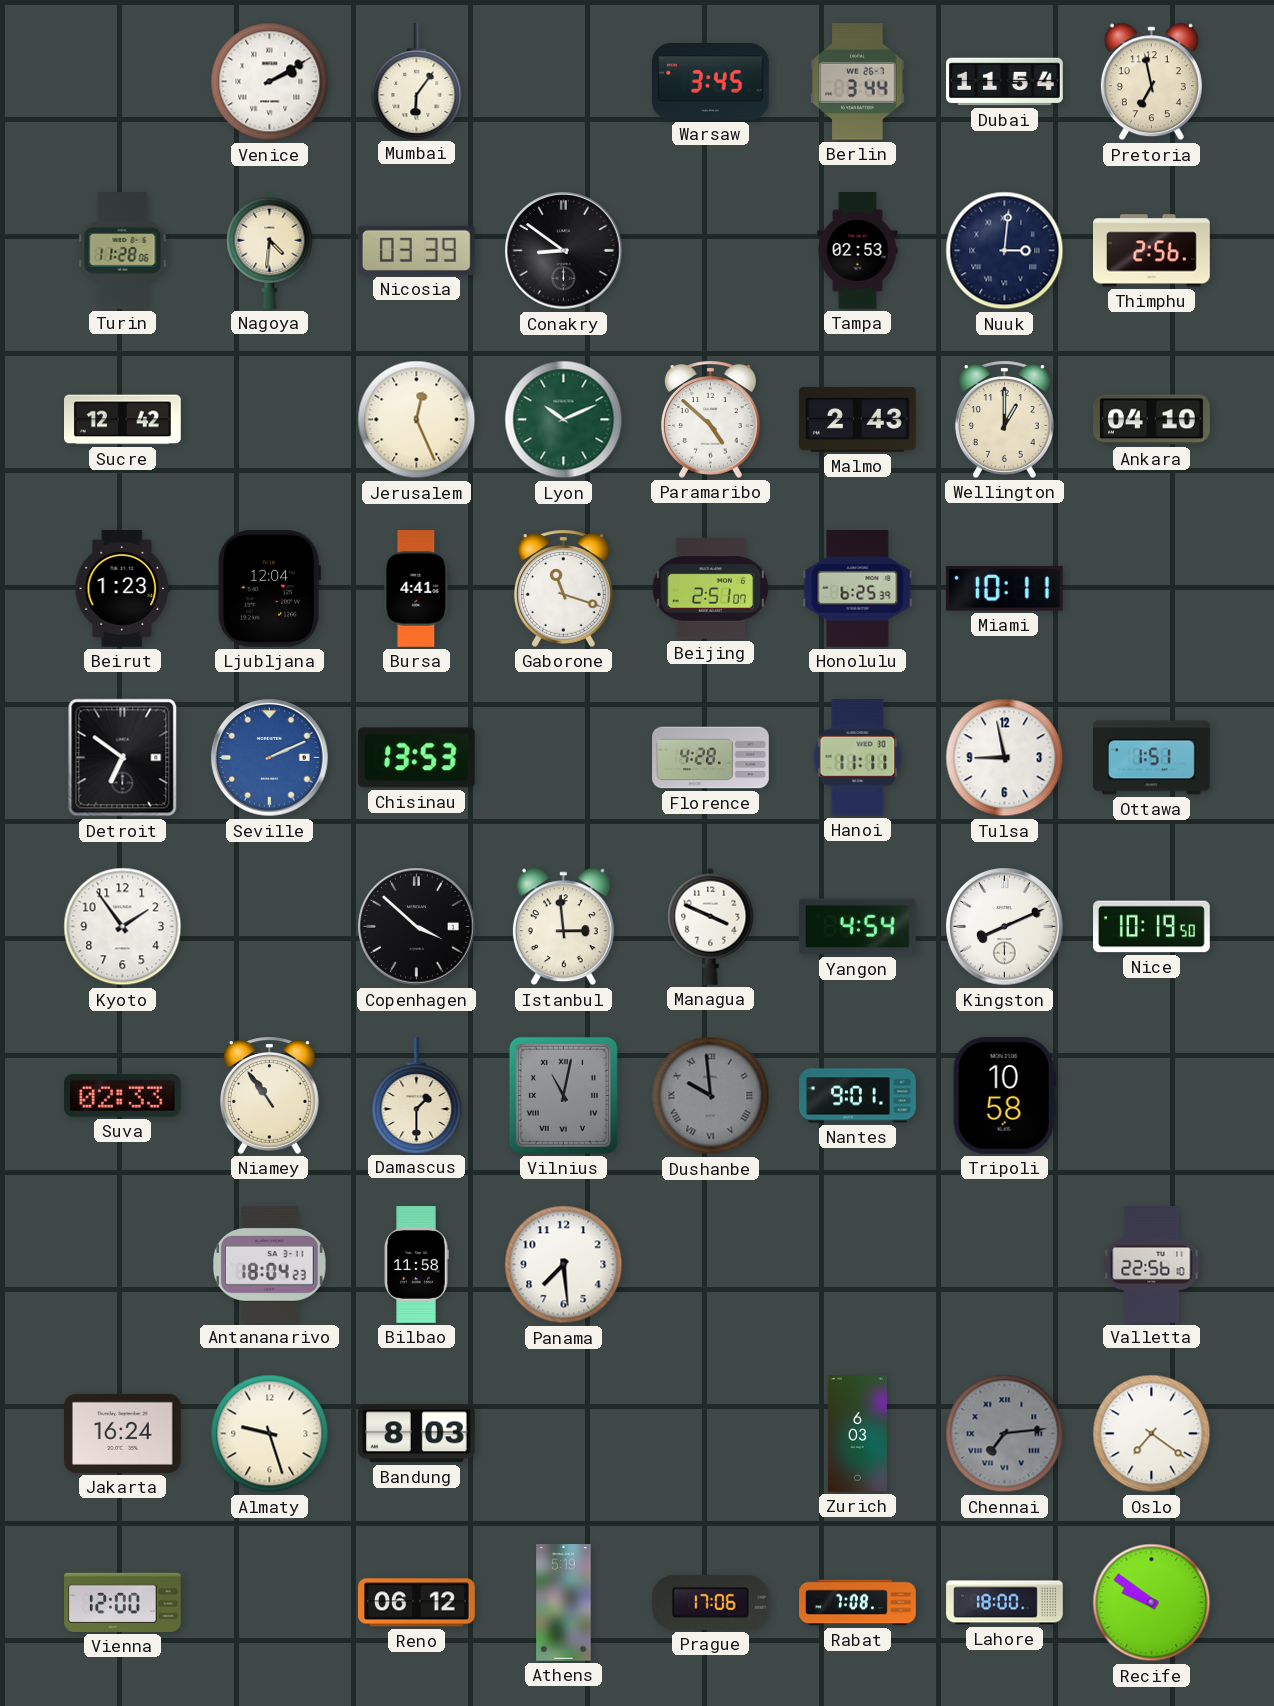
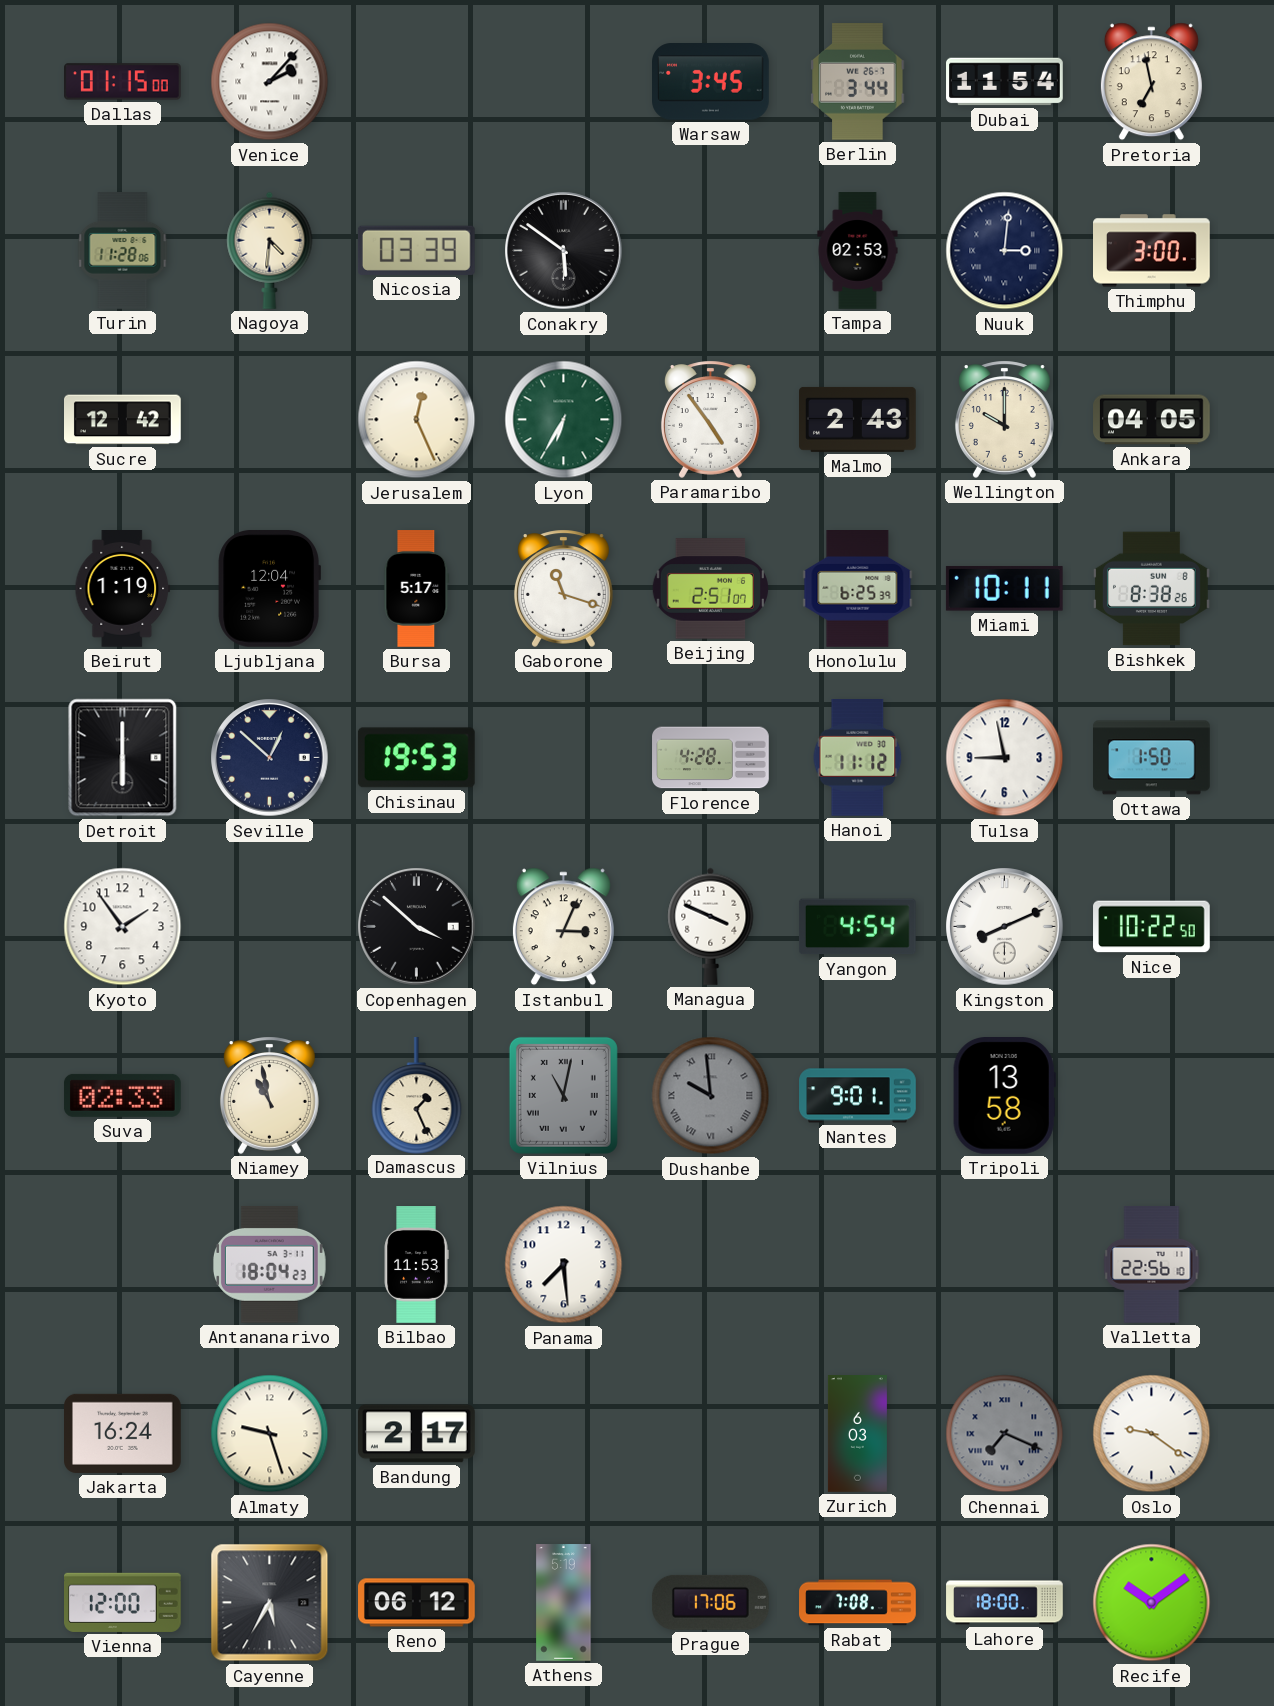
Dallas: none -> 01:15 (123, 82)
Venice: 2:10 -> 2:07 (270, 82)
Mumbai: 6:06 -> none (417, 82)
Conakry: 8:51 -> 5:51 (564, 251)
Thimphu: 2:56 -> 3:00 (1152, 251)
Lyon: 10:11 -> 6:35 (564, 420)
Paramaribo: 4:52 -> 4:54 (710, 419)
Wellington: 1:00 -> 10:00 (1004, 419)
Ankara: 04:10 -> 04:05 (1152, 420)
Beirut: 1:23 -> 1:19 (123, 589)
Bursa: 4:41 -> 5:17 (417, 589)
Bishkek: none -> 8:38 (1152, 589)
Detroit: 6:51 -> 6:00 (123, 758)
Seville: 2:11 -> 12:52 (270, 758)
Seville dial: blue -> navy (270, 758)
Chisinau: 13:53 -> 19:53 (416, 758)
Hanoi: 11:11 -> 11:12 (858, 758)
Ottawa: 1:51 -> 1:50 (1152, 758)
Istanbul: 2:59 -> 3:04 (563, 927)
Nice: 10:19 -> 10:22 (1152, 927)
Niamey: 10:54 -> 10:58 (269, 1095)
Damascus: 1:30 -> 1:26 (417, 1096)
Tripoli: 10:58 -> 13:58 (1004, 1096)
Bilbao: 11:58 -> 11:53 (416, 1265)
Bandung: 8:03 -> 2:17 (417, 1434)
Chennai: 7:14 -> 7:19 (1005, 1434)
Oslo: 7:21 -> 9:21 (1152, 1434)
Cayenne: none -> 5:35 (270, 1603)
Recife: 9:51 -> 10:09 (1152, 1603)
